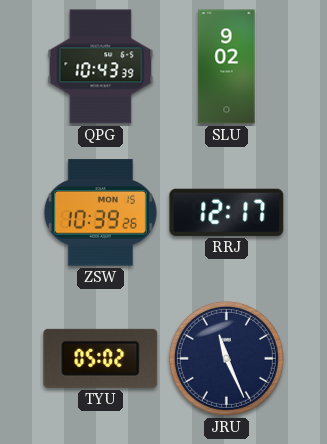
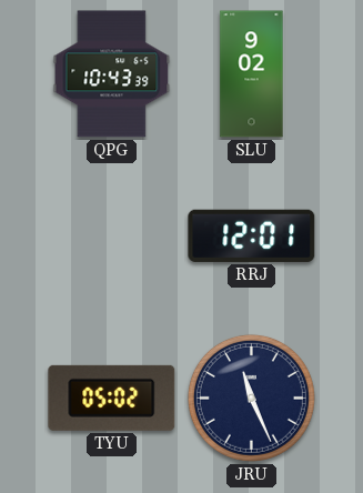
ZSW: 10:39 -> none (100, 213)
RRJ: 12:17 -> 12:01 (252, 235)
